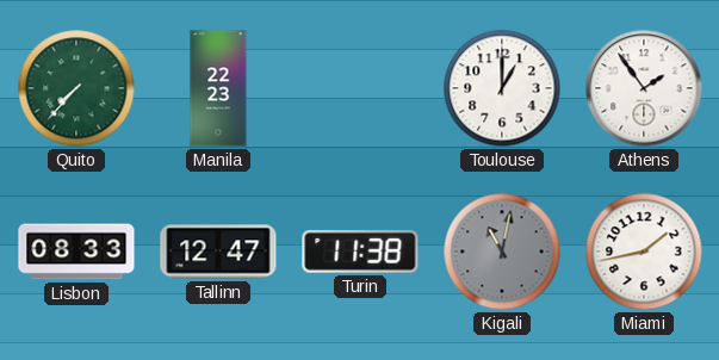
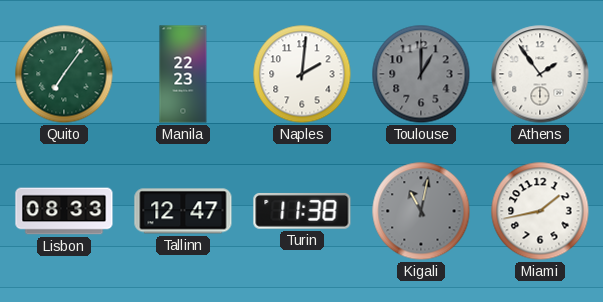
Quito: 7:37 -> 7:06 (64, 74)
Naples: none -> 2:01 (302, 74)
Toulouse dial: white -> grey (421, 74)
